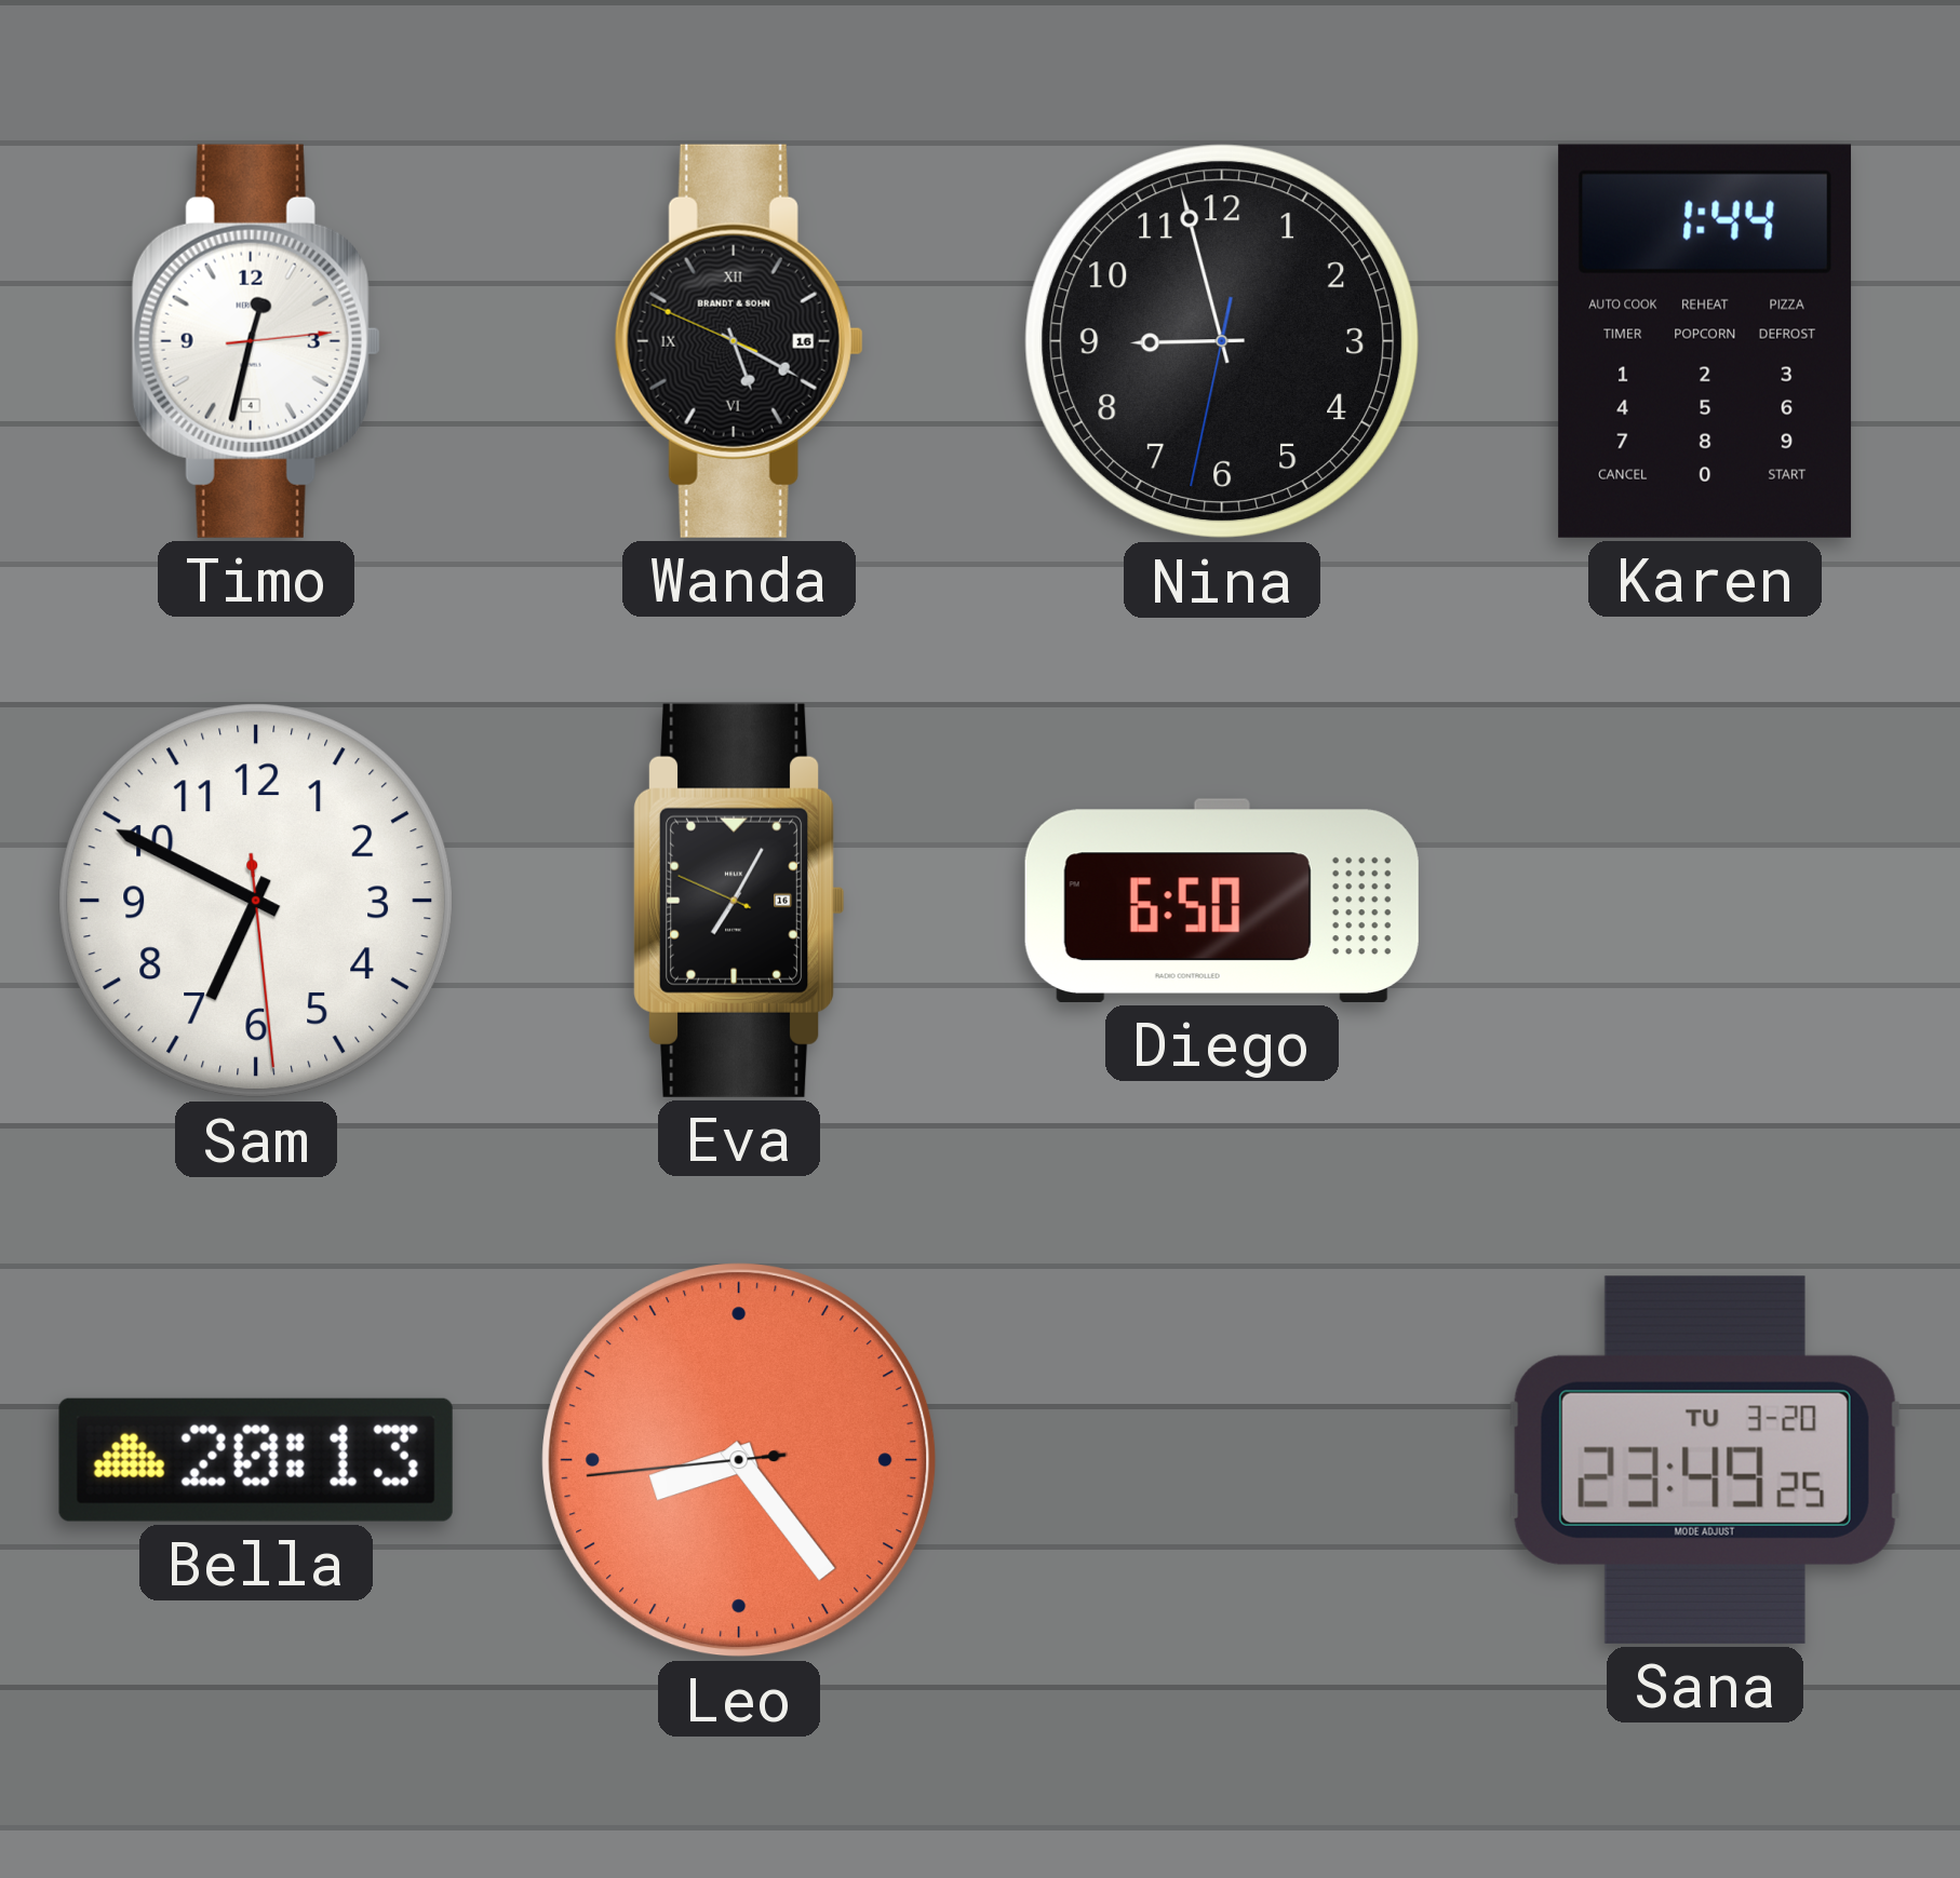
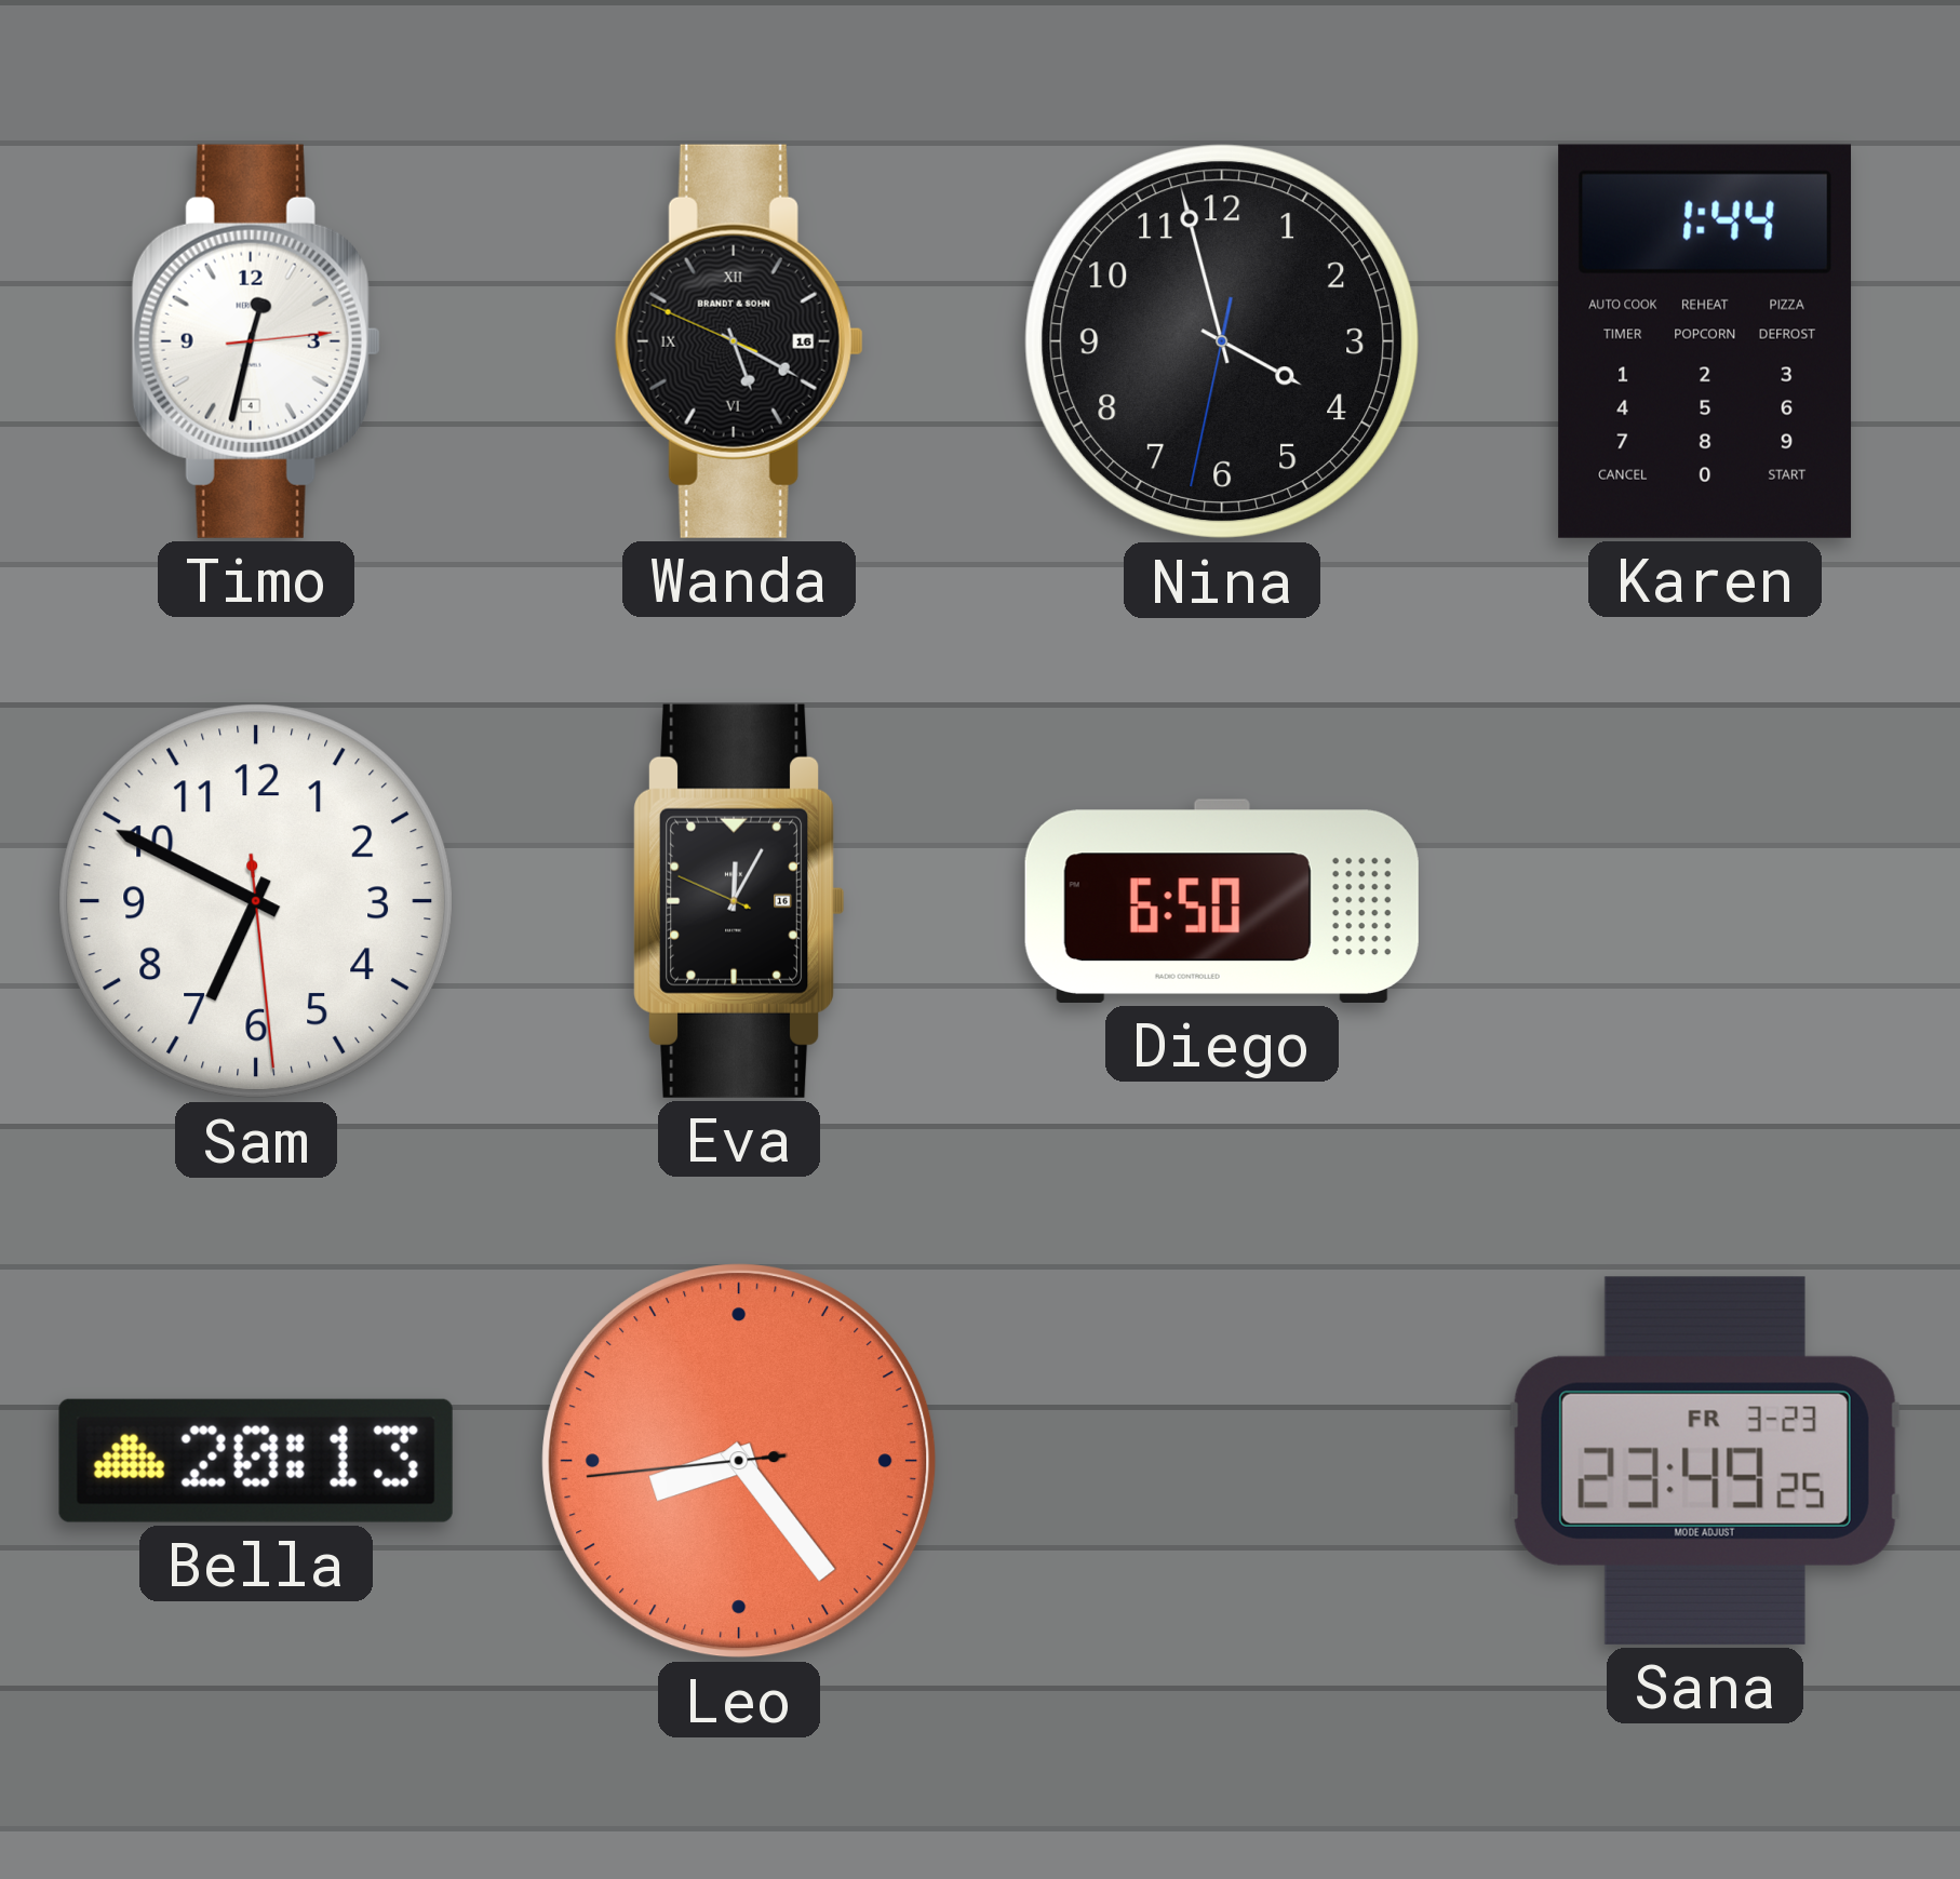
Nina: 8:57 -> 3:57 (1222, 341)
Eva: 7:04 -> 12:04 (739, 901)
Sana date: TU 3-20 -> FR 3-23 (1705, 1461)
